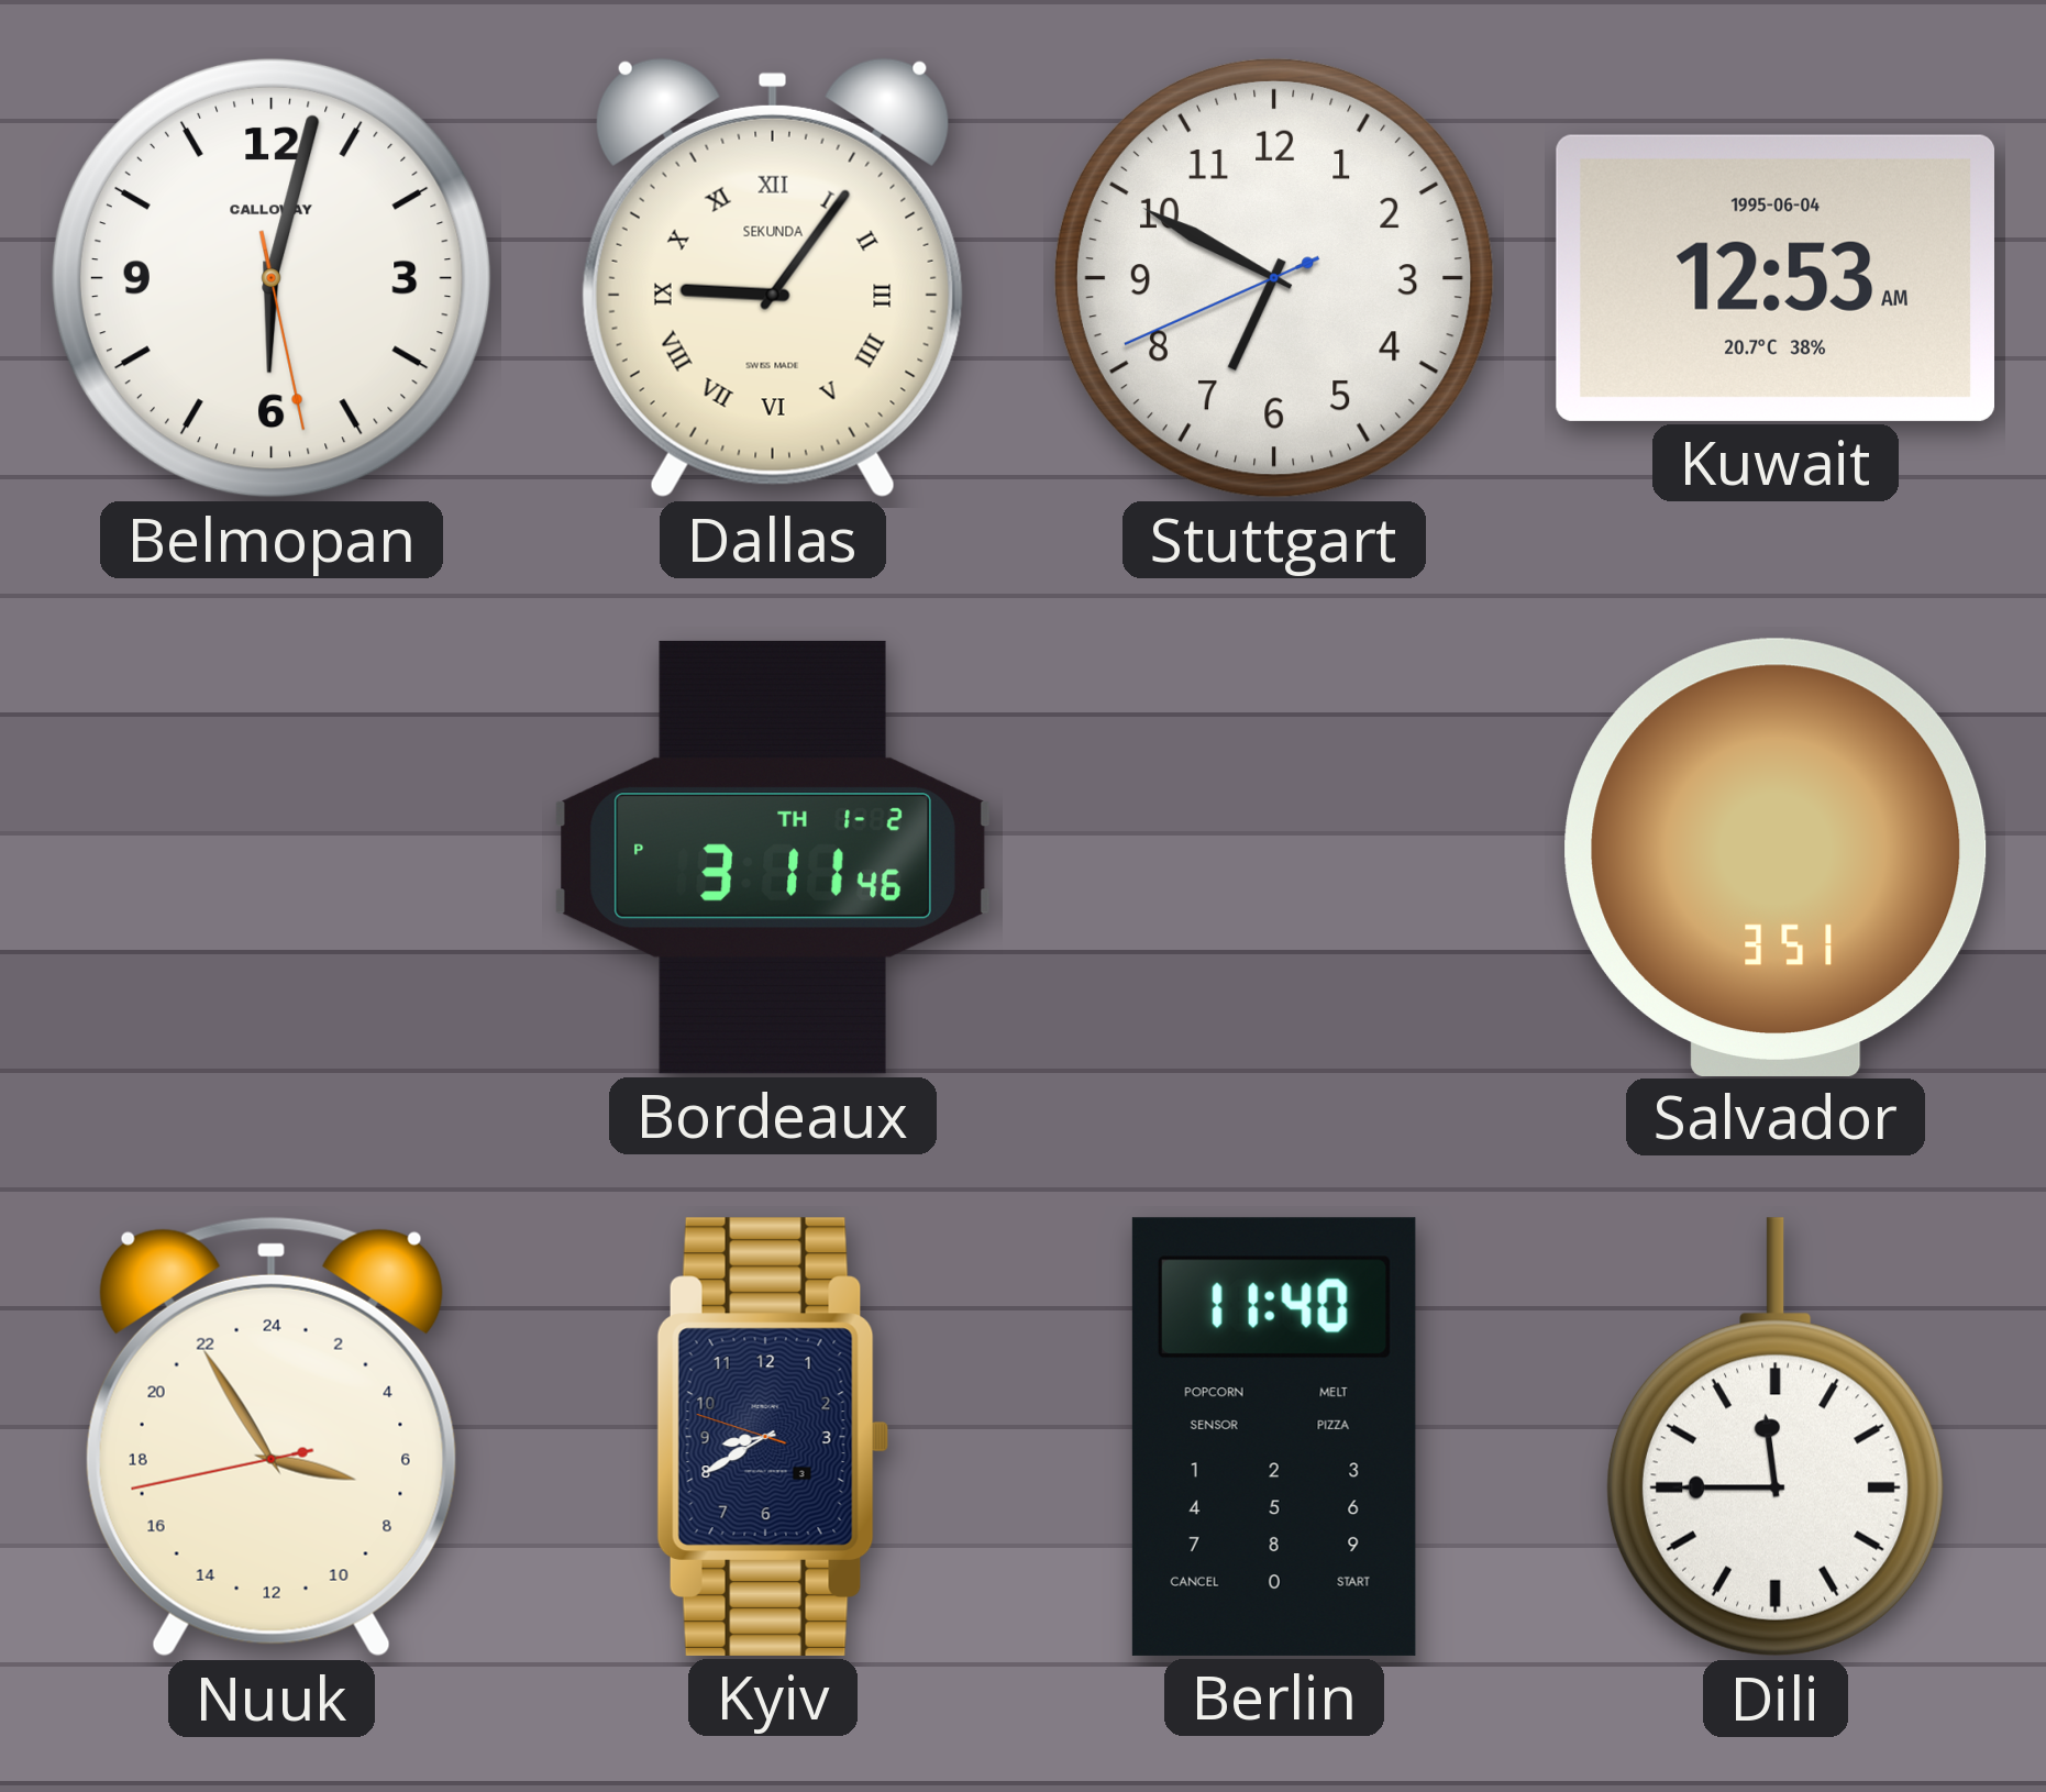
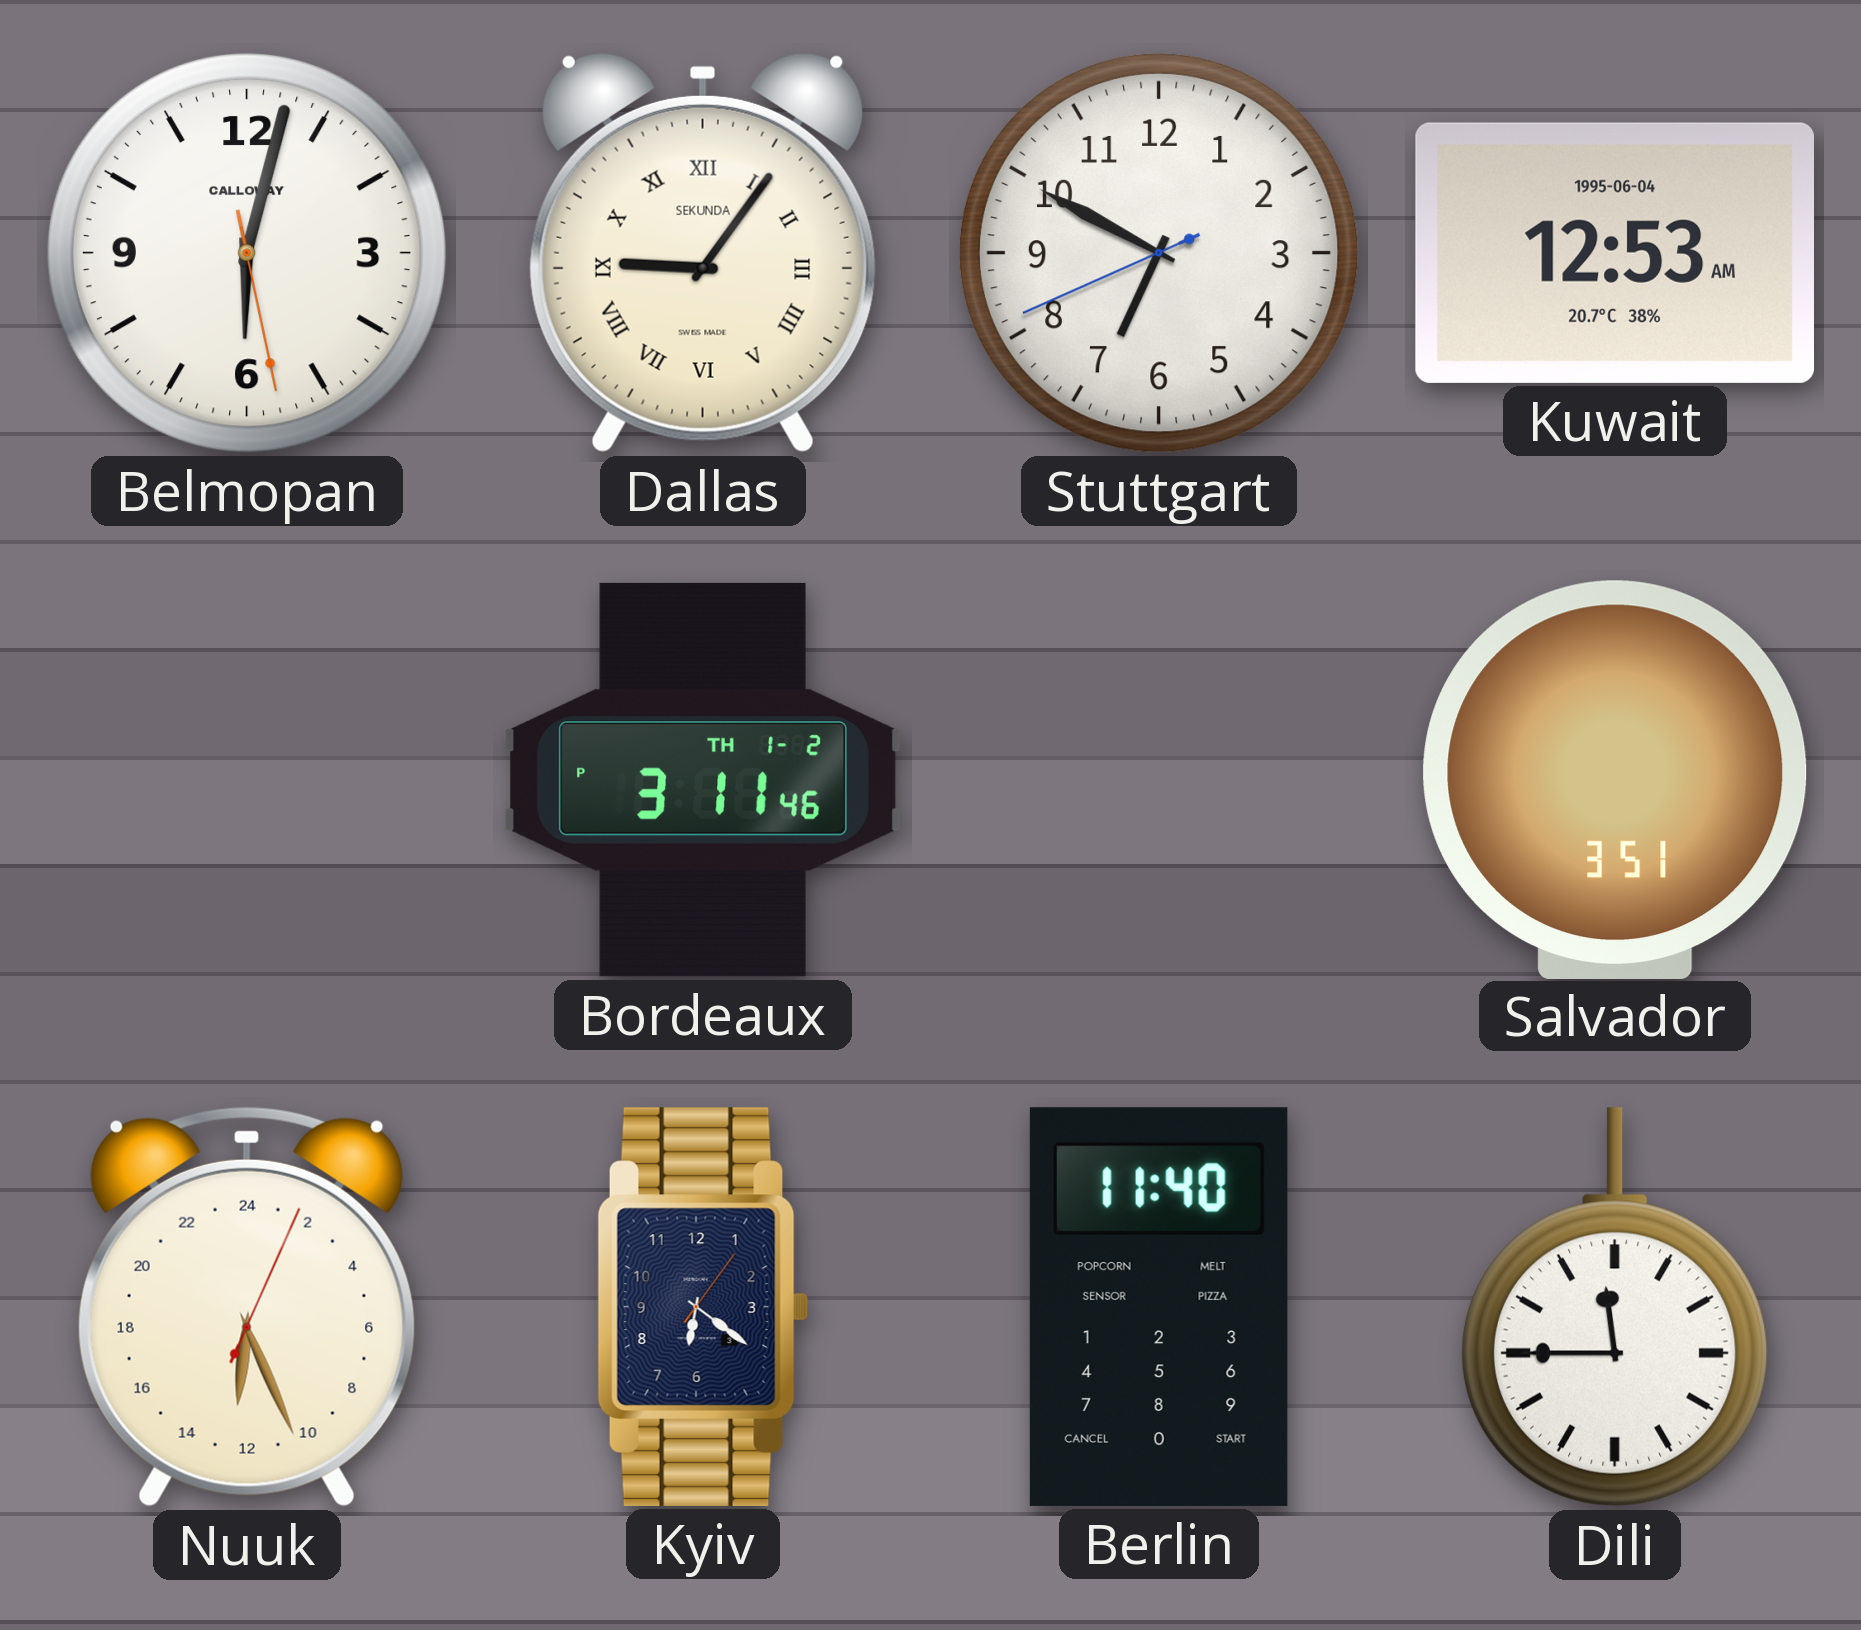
Nuuk: 6:54 -> 12:26 (247, 1307)
Kyiv: 8:39 -> 6:21 (703, 1307)
